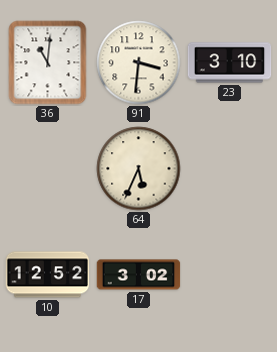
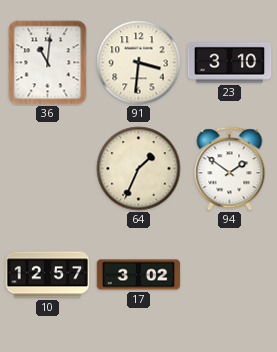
64: 5:34 -> 1:34 (139, 169)
94: none -> 1:51 (230, 169)
10: 12:52 -> 12:57 (48, 275)
